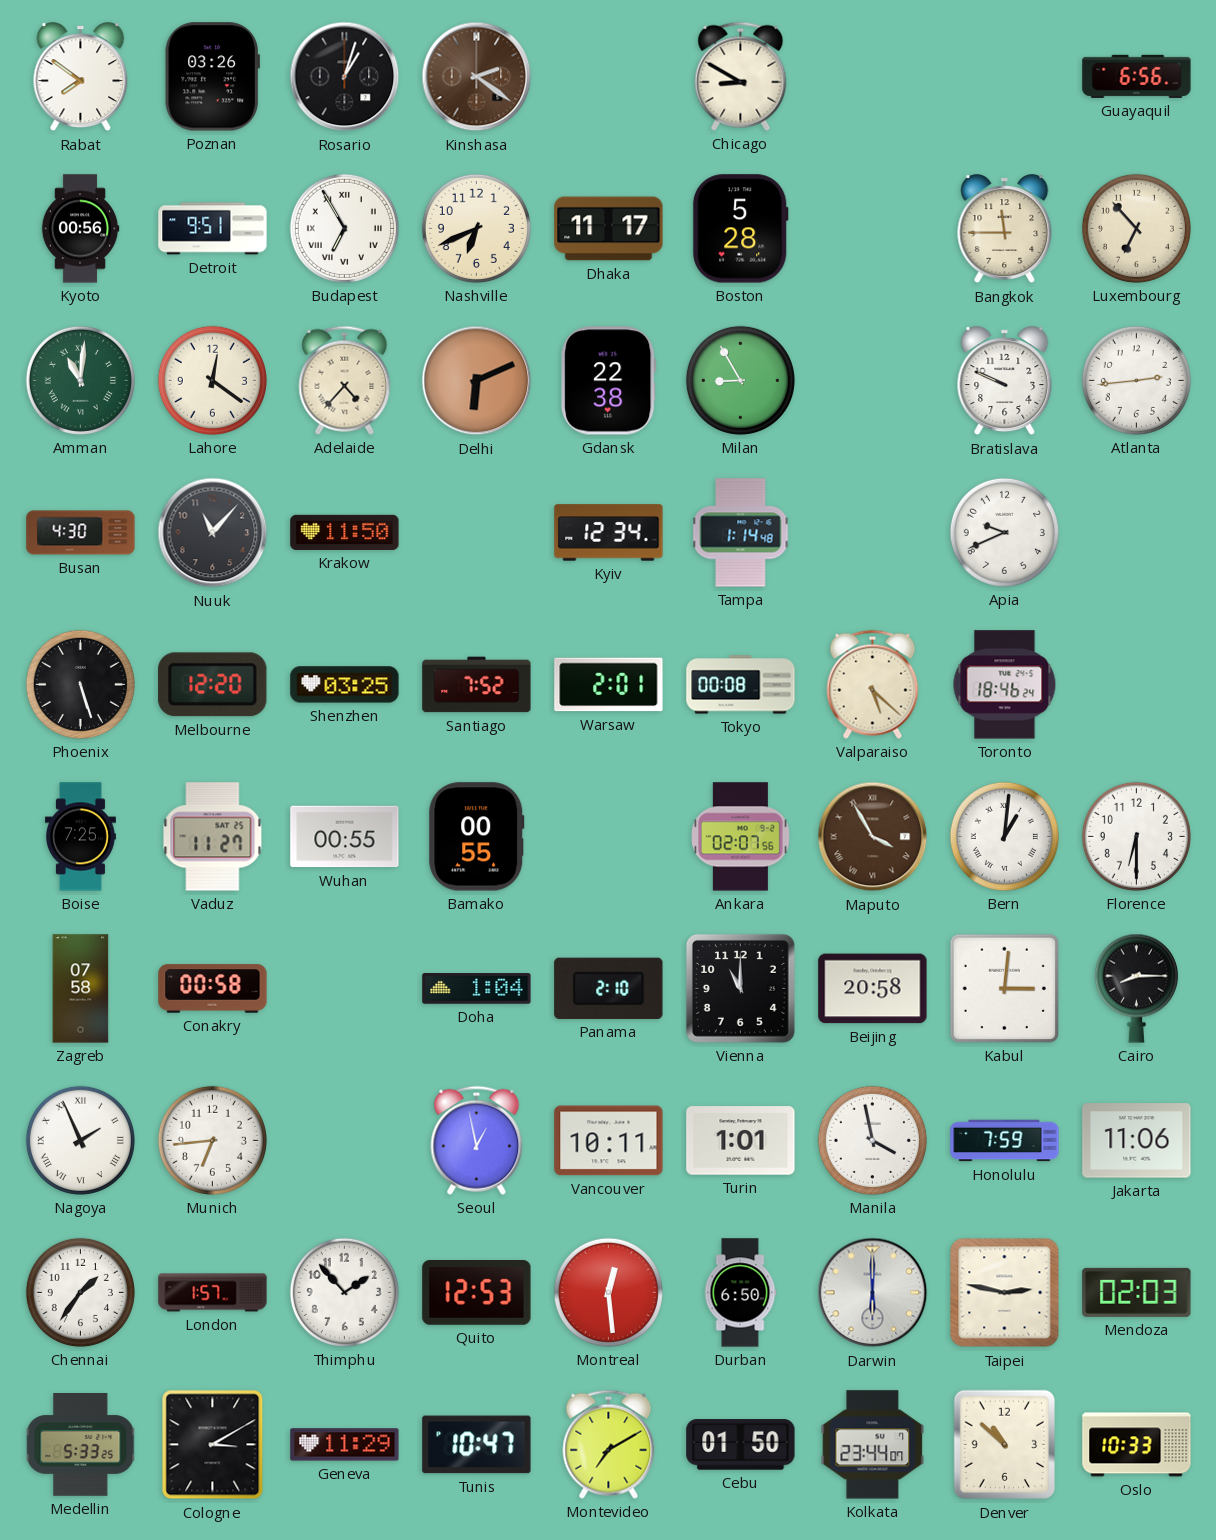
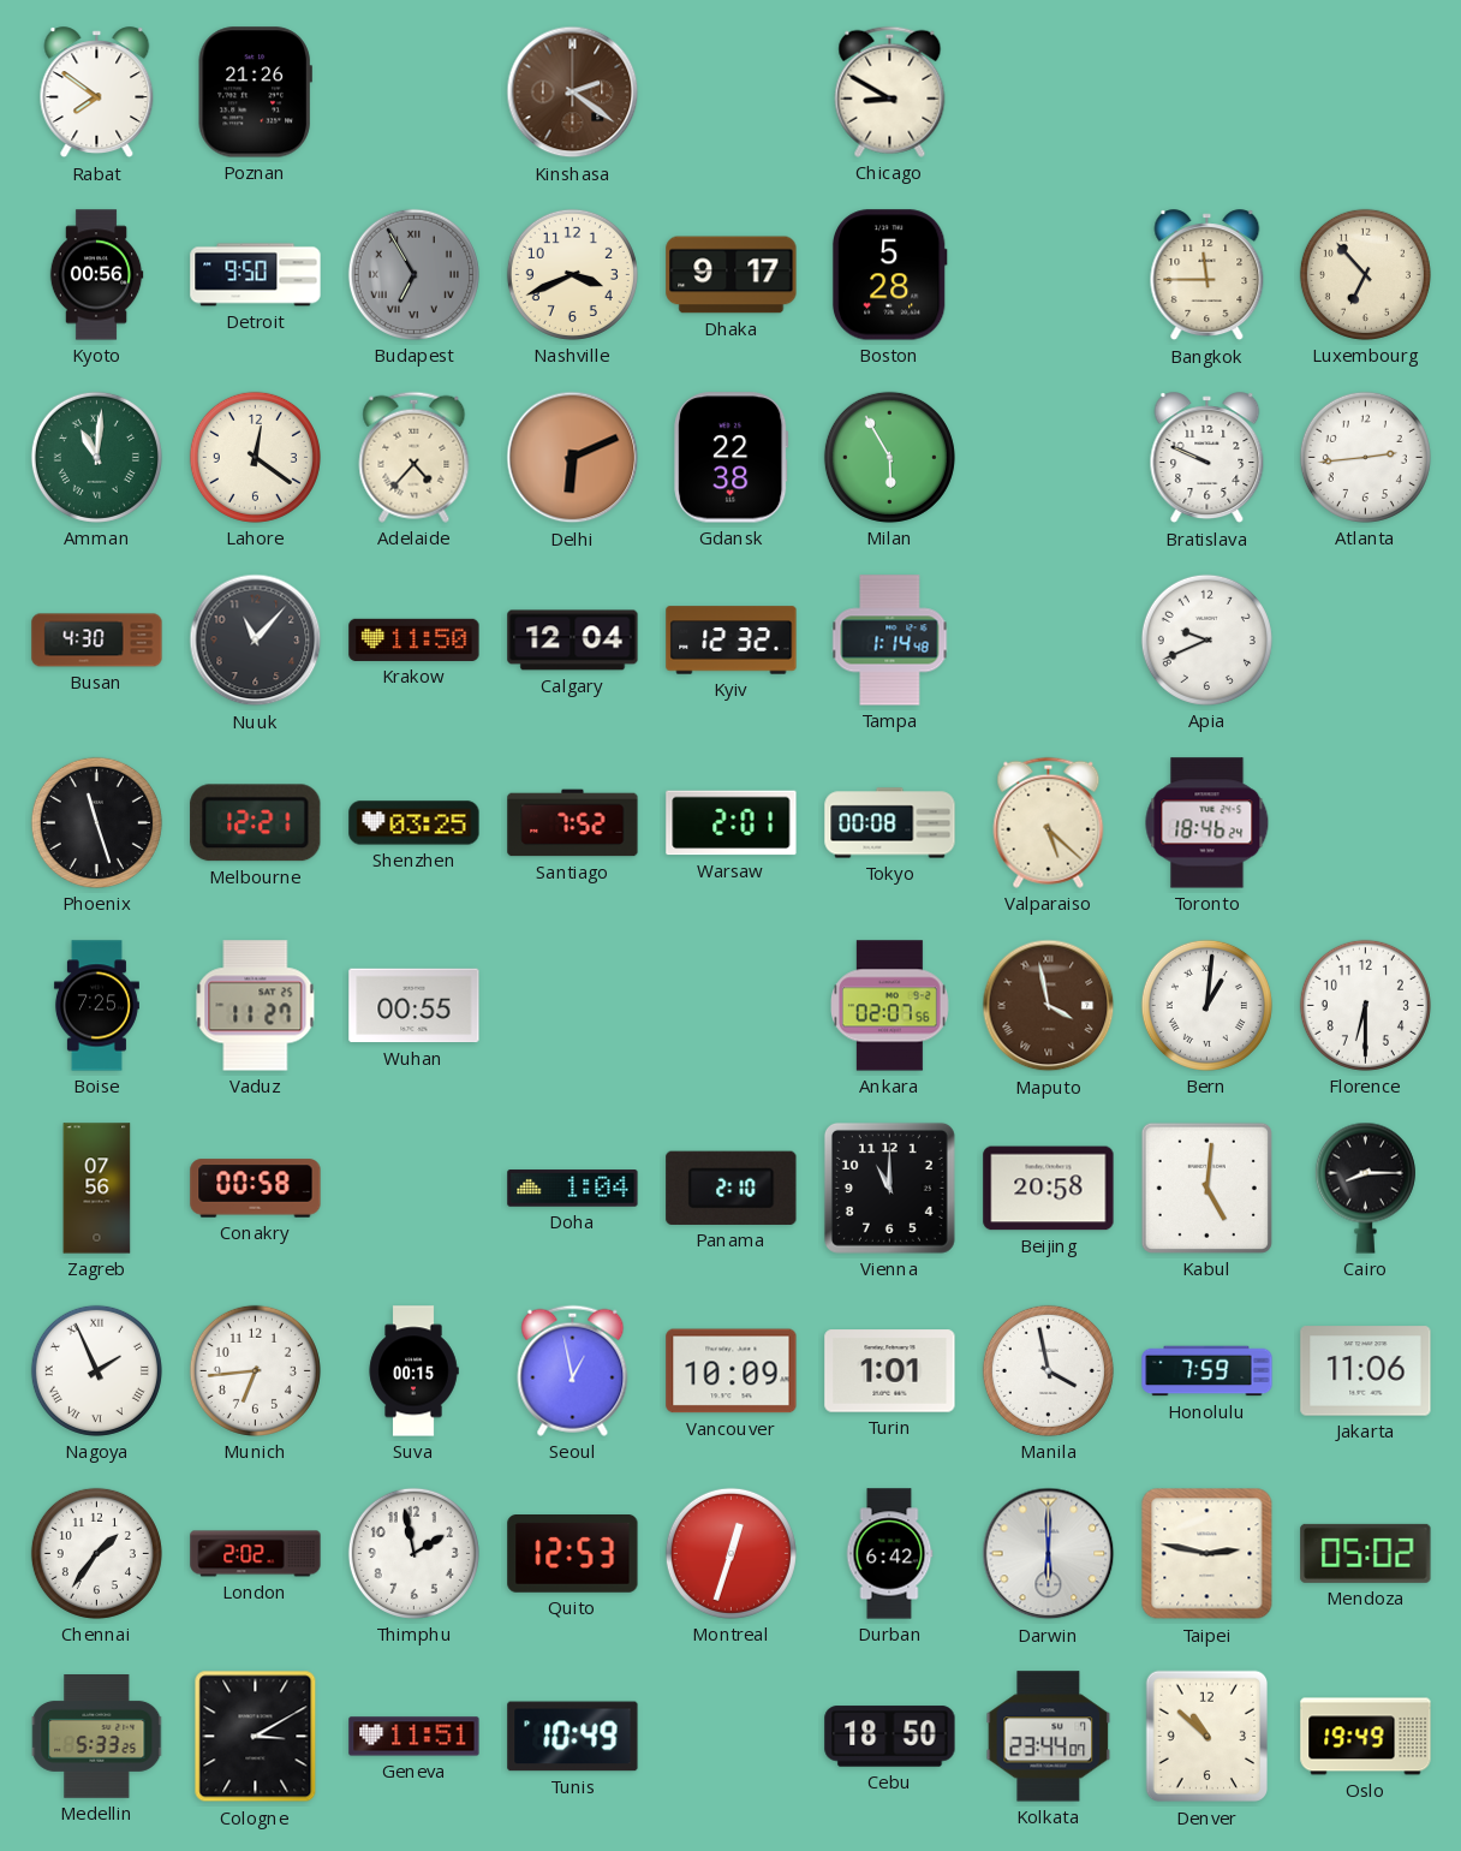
Poznan: 03:26 -> 21:26 (255, 93)
Rosario: 1:03 -> none (345, 77)
Guayaquil: 6:56 -> none (1137, 76)
Detroit: 9:51 -> 9:50 (256, 275)
Budapest dial: white -> grey (413, 274)
Nashville: 6:41 -> 3:41 (572, 274)
Dhaka: 11:17 -> 9:17 (732, 275)
Milan: 8:55 -> 5:55 (889, 457)
Calgary: none -> 12:04 (573, 641)
Kyiv: 12:34 -> 12:32 (732, 641)
Phoenix: 5:27 -> 11:27 (96, 822)
Melbourne: 12:20 -> 12:21 (256, 823)
Bamako: 00:55 -> none (477, 837)
Maputo: 3:55 -> 3:58 (1049, 1006)
Zagreb: 07:58 -> 07:56 (97, 1189)
Kabul: 3:01 -> 5:01 (1206, 1188)
Suva: none -> 00:15 (413, 1371)
Vancouver: 10:11 -> 10:09 (732, 1371)
London: 1:57 -> 2:02 (256, 1554)
Thimphu: 1:53 -> 1:58 (413, 1553)
Montreal: 12:29 -> 12:33 (730, 1553)
Durban: 6:50 -> 6:42 (889, 1554)
Mendoza: 02:03 -> 05:02 (1366, 1553)
Geneva: 11:29 -> 11:51 (415, 1737)
Tunis: 10:47 -> 10:49 (573, 1737)
Montevideo: 7:10 -> none (609, 1444)
Cebu: 01:50 -> 18:50 (890, 1737)
Oslo: 10:33 -> 19:49 (1366, 1737)
